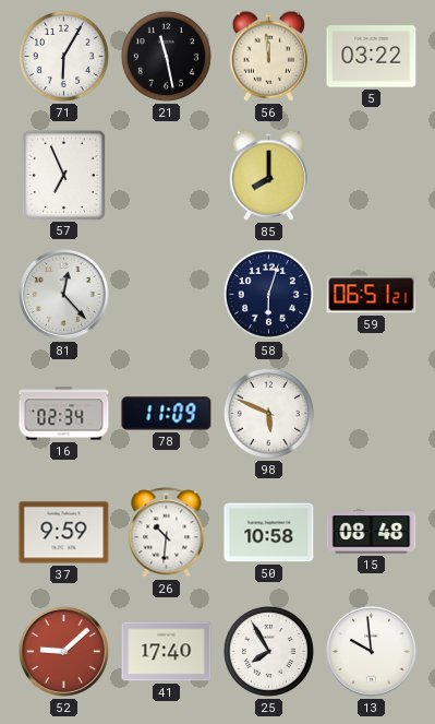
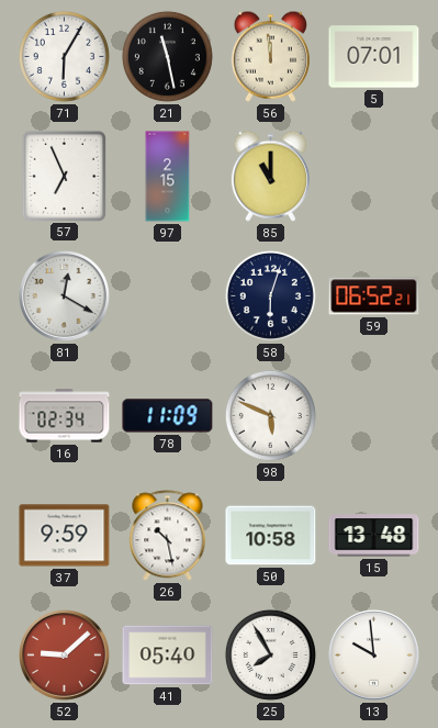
5: 03:22 -> 07:01 (374, 57)
97: none -> 2:15 (168, 177)
85: 8:00 -> 11:00 (270, 176)
81: 12:23 -> 12:20 (65, 296)
59: 06:51 -> 06:52 (374, 296)
26: 10:31 -> 10:28 (168, 536)
15: 08:48 -> 13:48 (374, 536)
41: 17:40 -> 05:40 (168, 656)
